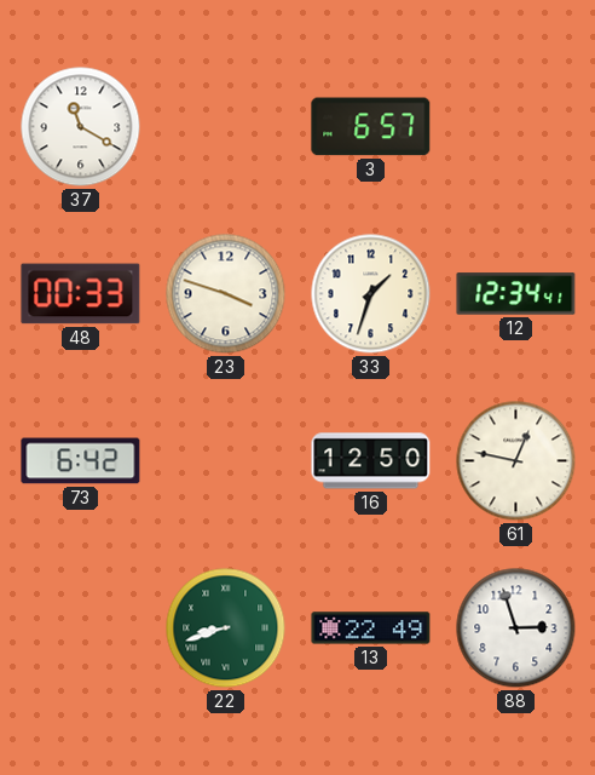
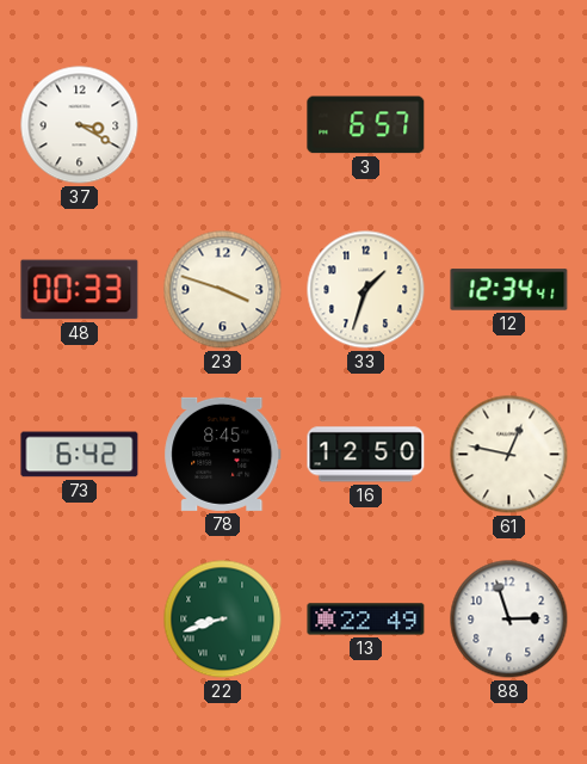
37: 11:20 -> 3:20 (80, 125)
78: none -> 8:45 (223, 454)
